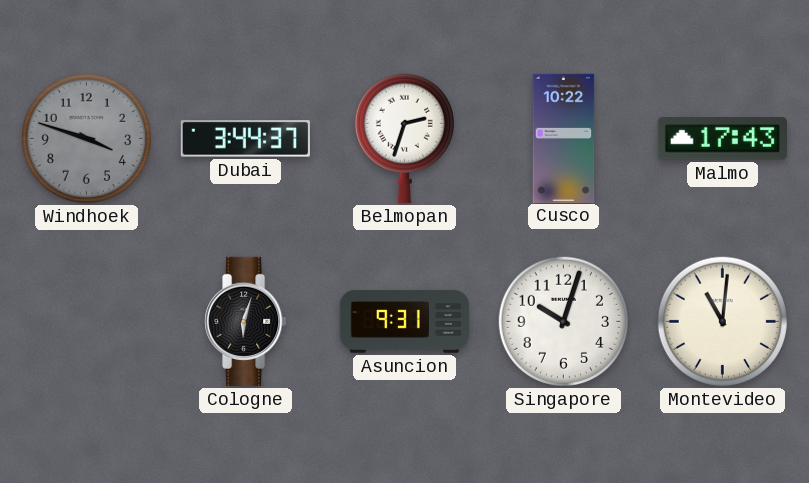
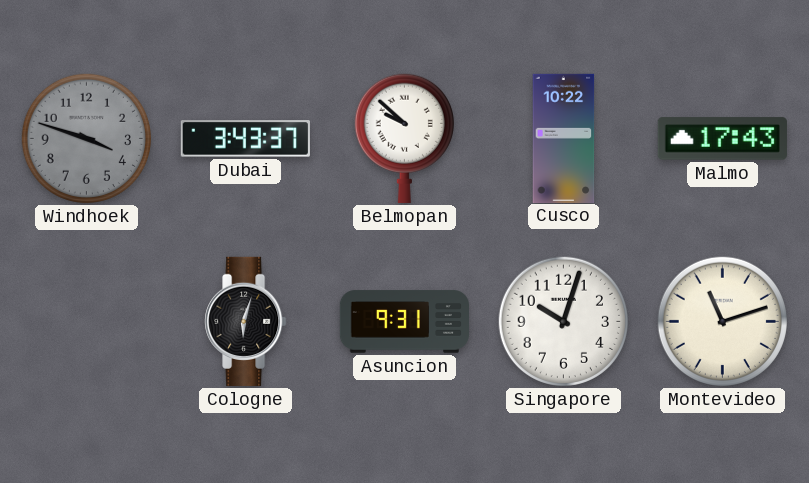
Dubai: 3:44 -> 3:43 (245, 139)
Belmopan: 2:33 -> 9:52 (404, 138)
Montevideo: 11:01 -> 11:12 (722, 321)
